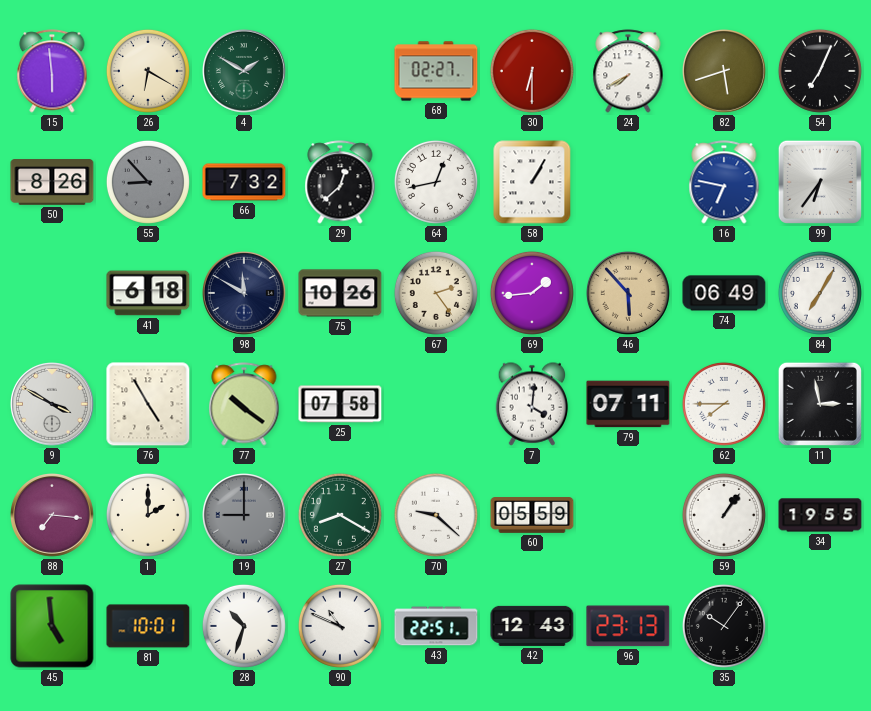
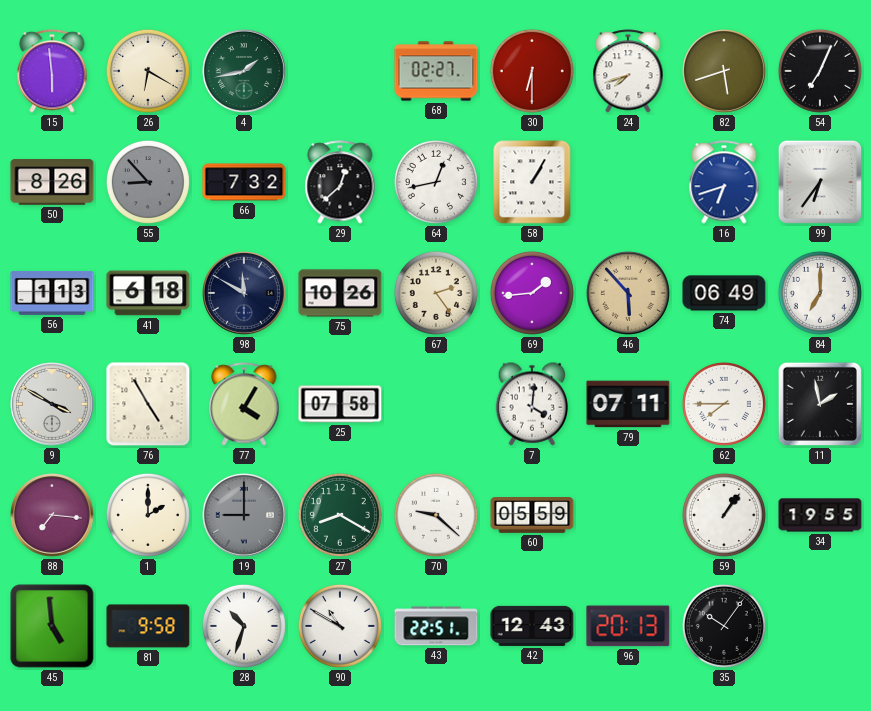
4: 1:50 -> 1:43 (245, 72)
24: 7:40 -> 7:42 (628, 71)
16: 6:47 -> 6:42 (724, 182)
56: none -> 1:13 (52, 293)
84: 7:05 -> 7:00 (820, 293)
77: 10:21 -> 4:05 (244, 404)
11: 2:58 -> 1:58 (820, 404)
81: 10:01 -> 9:58 (148, 626)
90: 10:49 -> 10:50 (340, 626)
96: 23:13 -> 20:13 (628, 626)
